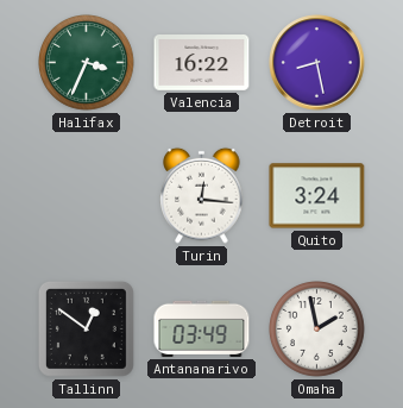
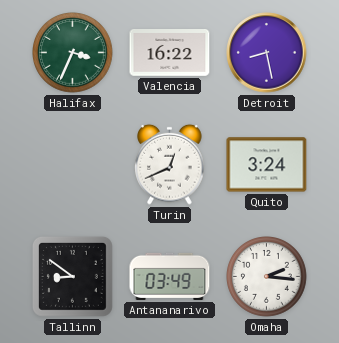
Turin: 12:16 -> 12:41 (170, 164)
Tallinn: 12:51 -> 8:51 (72, 276)
Omaha: 1:58 -> 2:16 (267, 277)
